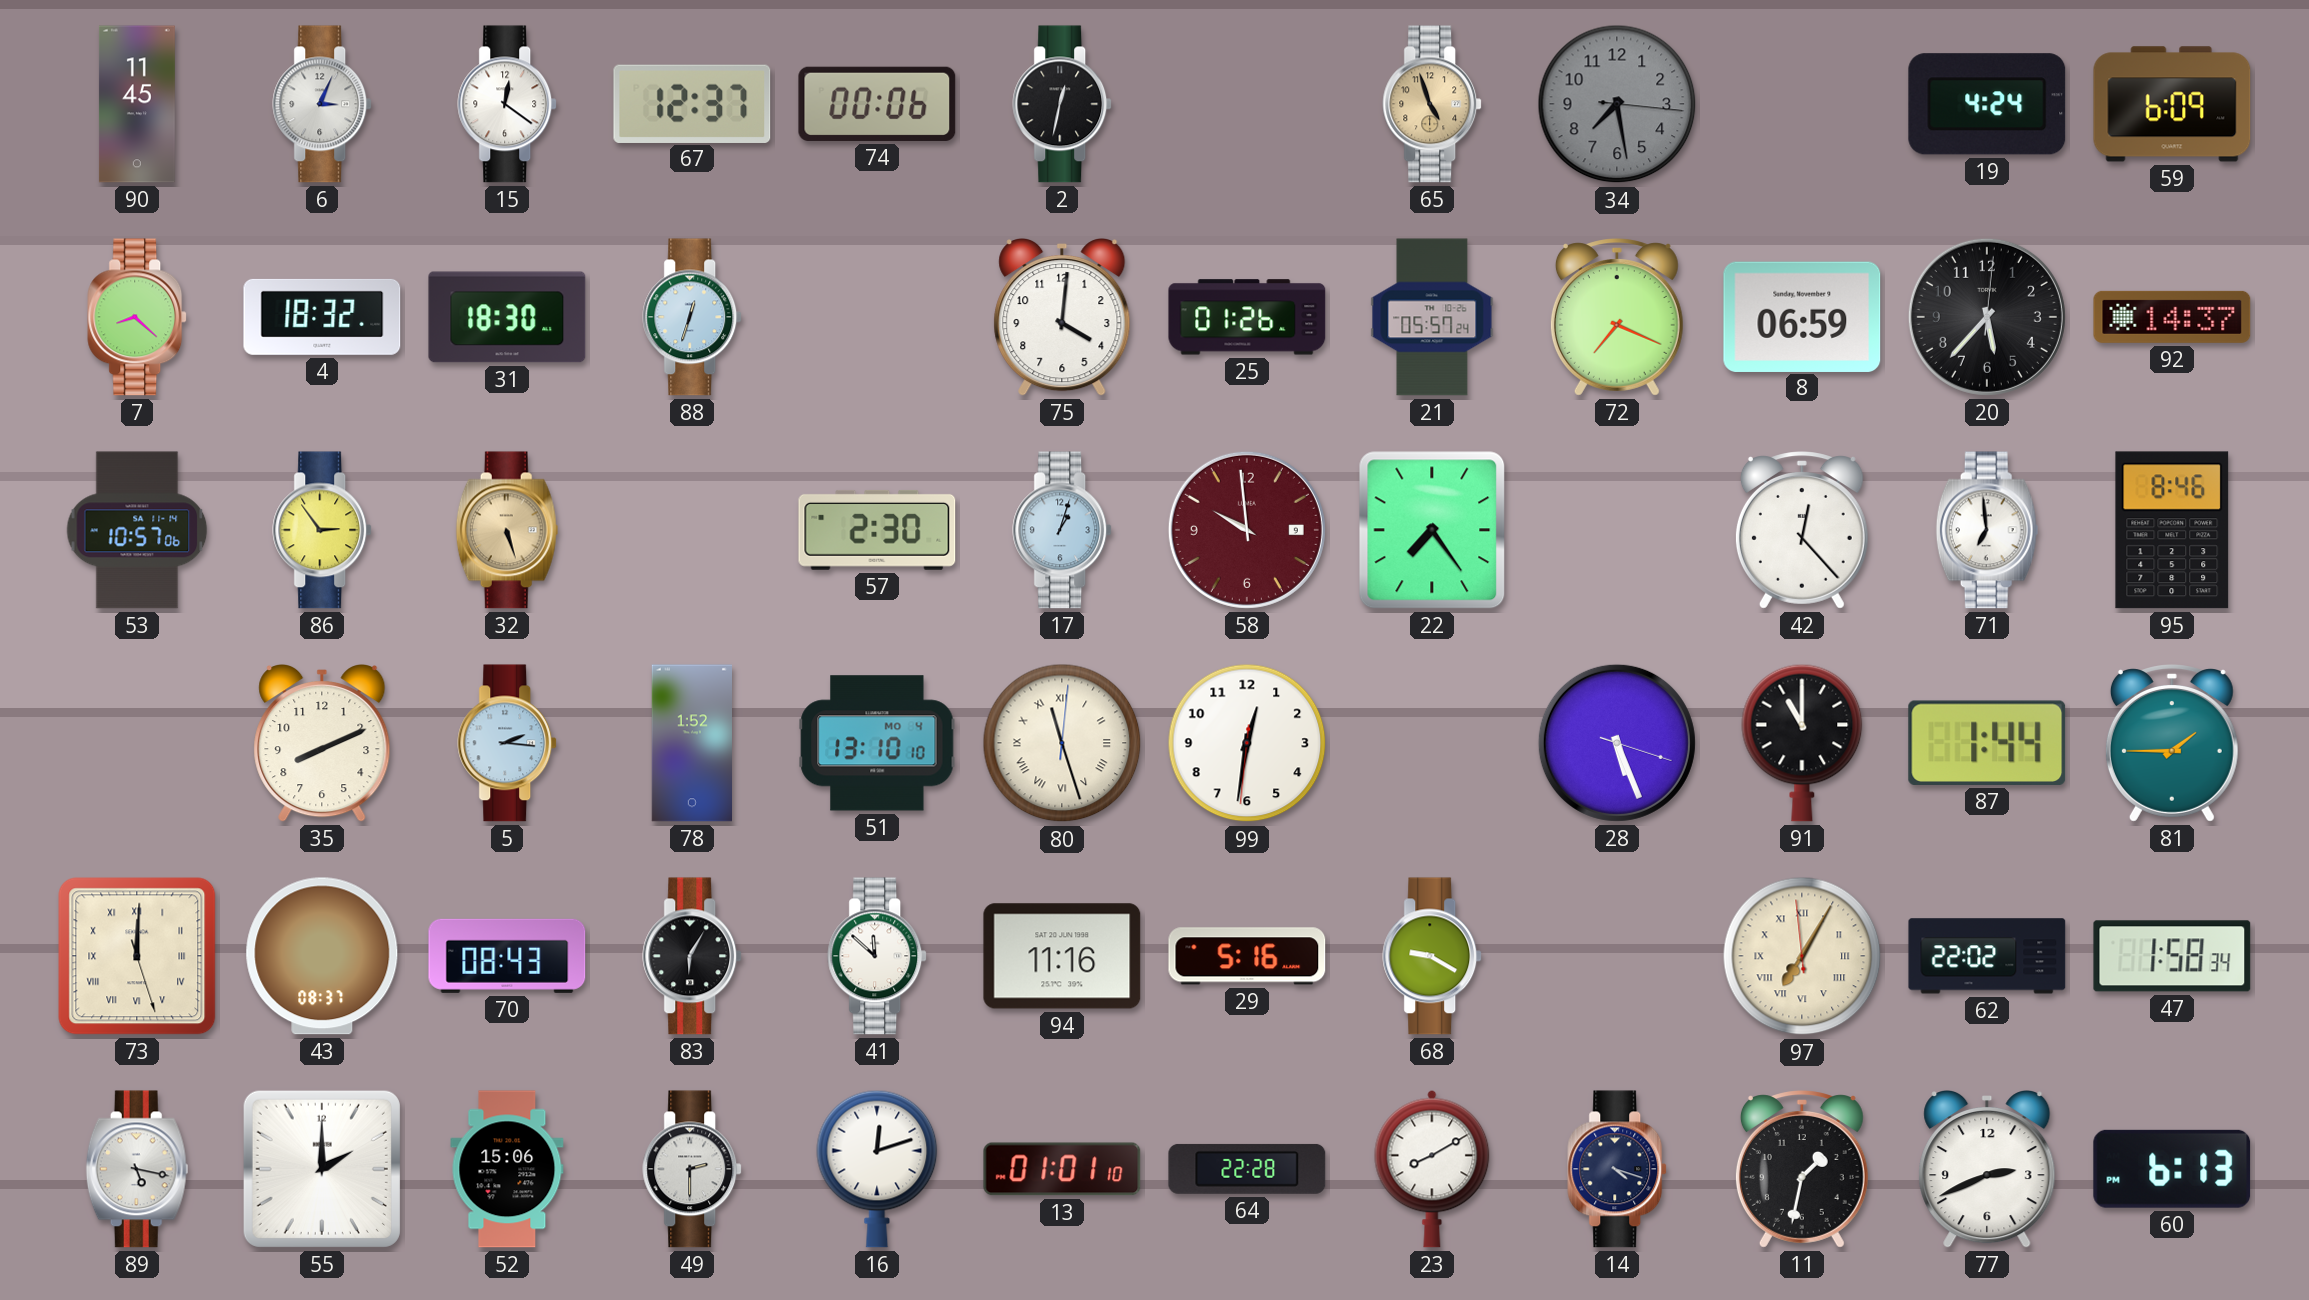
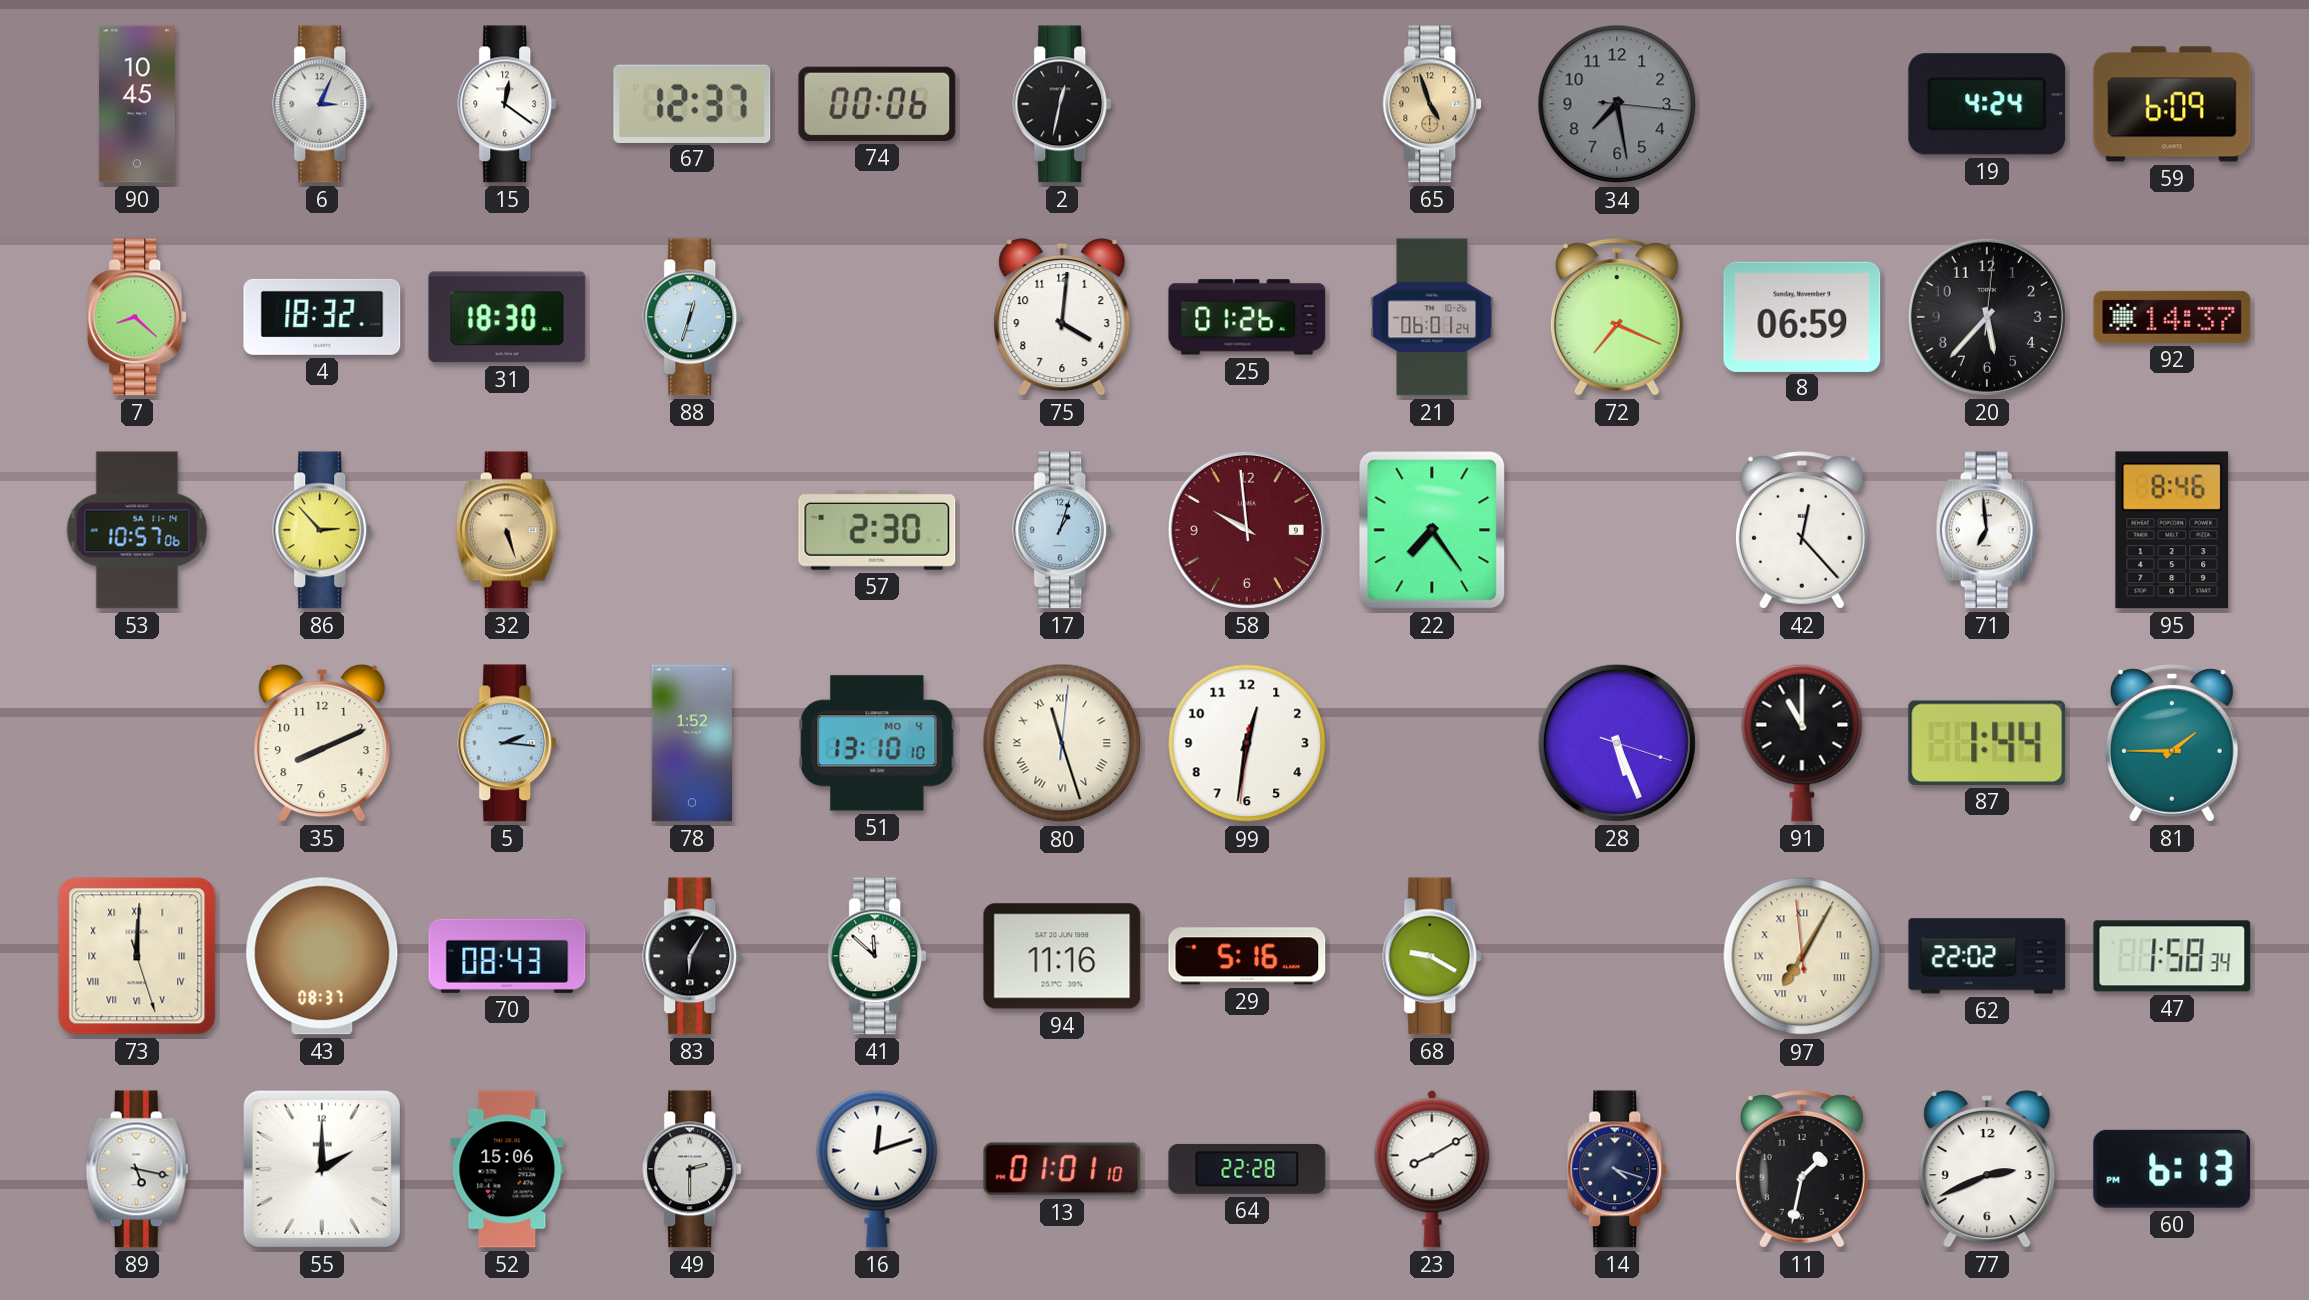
90: 11:45 -> 10:45 (137, 104)
21: 05:57 -> 06:01 (1432, 317)
86: 2:54 -> 2:53 (323, 530)
